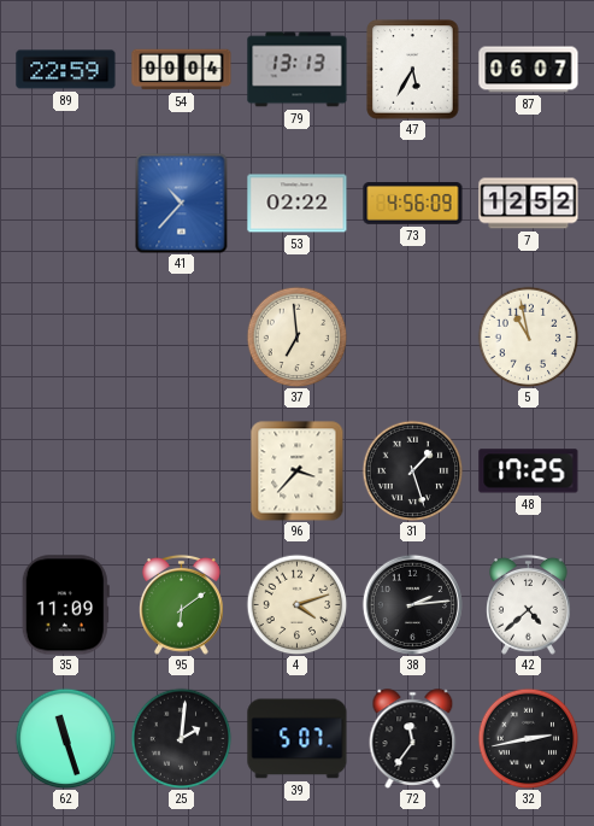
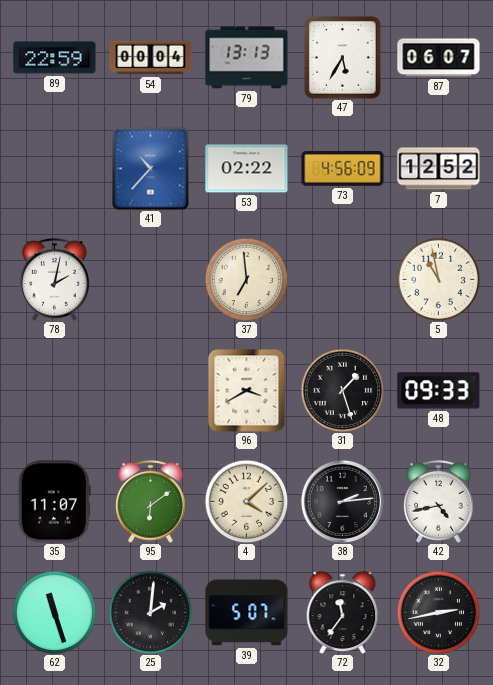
78: none -> 2:02 (55, 279)
96: 3:37 -> 3:40 (247, 390)
48: 17:25 -> 09:33 (439, 391)
35: 11:09 -> 11:07 (54, 502)
4: 4:12 -> 4:08 (246, 501)
42: 4:38 -> 4:43 (439, 501)
